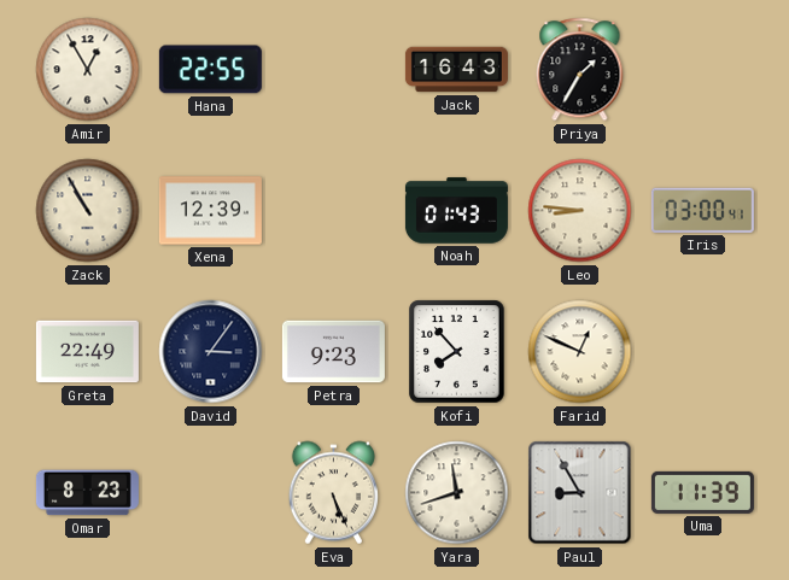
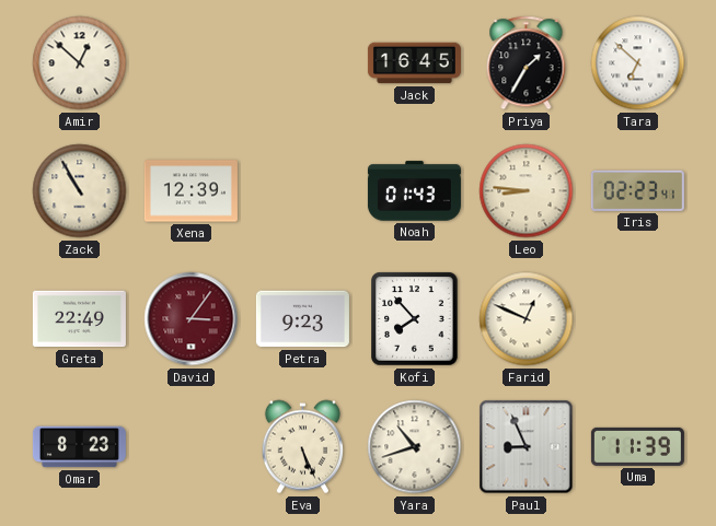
Amir: 12:55 -> 12:52 (80, 63)
Hana: 22:55 -> none (210, 70)
Jack: 16:43 -> 16:45 (414, 63)
Tara: none -> 6:52 (638, 63)
Iris: 03:00 -> 02:23 (637, 190)
David dial: navy -> burgundy (192, 319)
Yara: 11:42 -> 10:42 (415, 447)
Paul: 8:55 -> 8:56 (527, 447)
